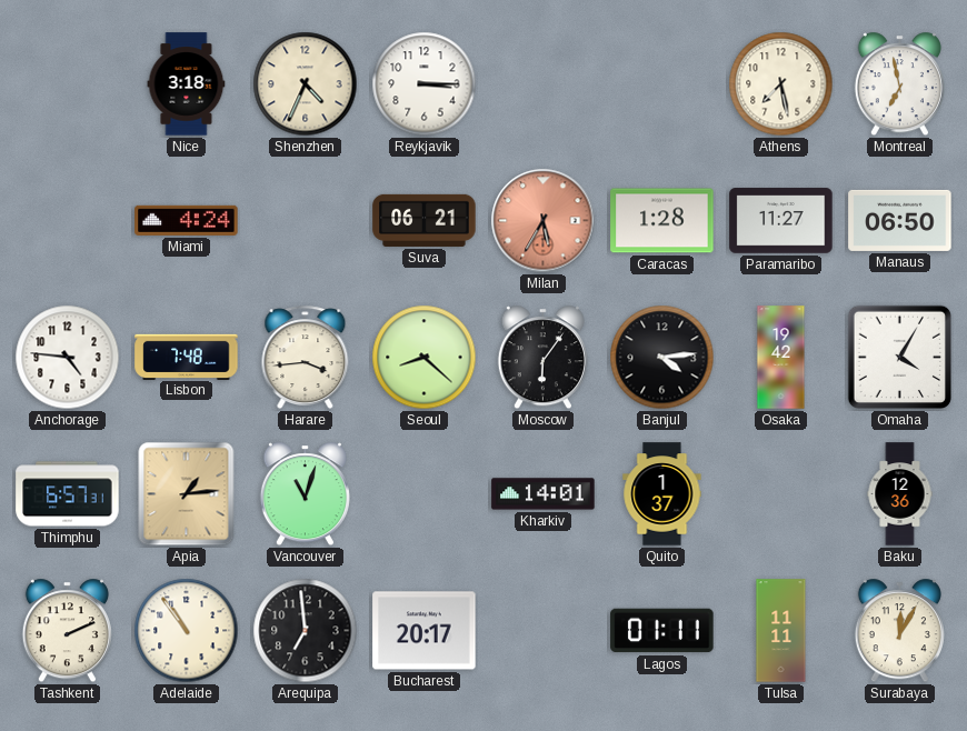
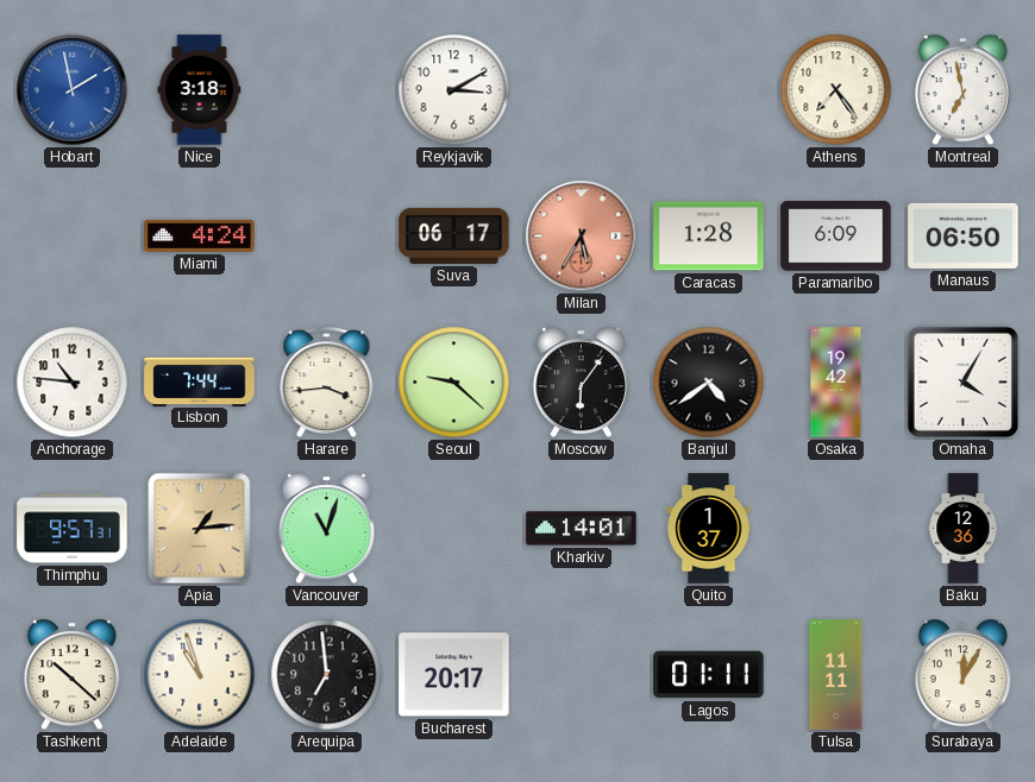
Hobart: none -> 1:58 (73, 90)
Shenzhen: 4:34 -> none (306, 84)
Reykjavik: 3:15 -> 3:10 (454, 90)
Athens: 7:28 -> 7:24 (836, 90)
Suva: 06:21 -> 06:17 (454, 235)
Paramaribo: 11:27 -> 6:09 (836, 237)
Anchorage: 4:46 -> 10:46 (73, 383)
Lisbon: 7:48 -> 7:44 (200, 381)
Seoul: 8:22 -> 9:22 (454, 383)
Banjul: 4:14 -> 4:39 (709, 383)
Thimphu: 6:57 -> 9:57 (73, 529)
Tashkent: 2:11 -> 10:22 (71, 675)
Adelaide: 10:54 -> 10:57 (200, 675)
